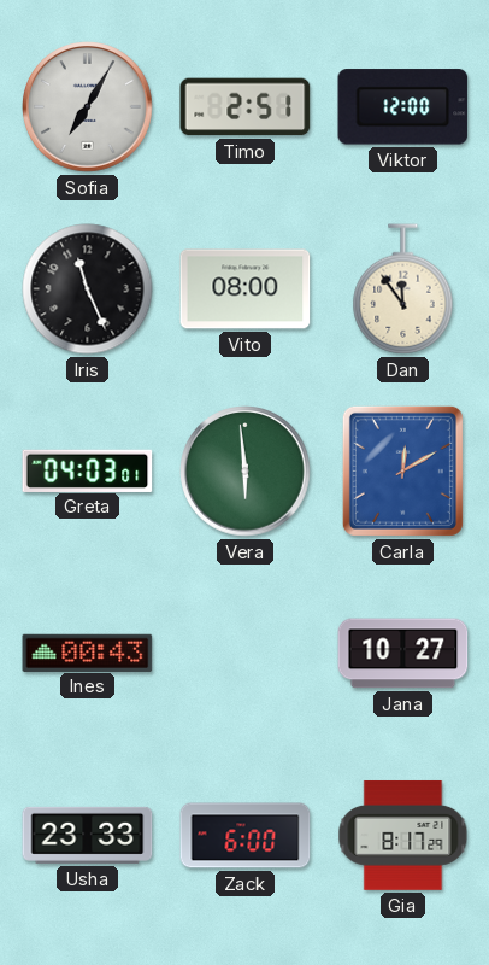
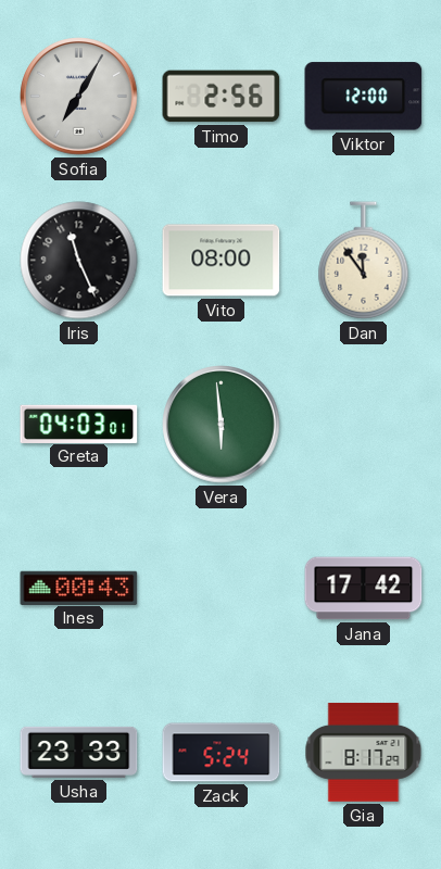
Timo: 2:51 -> 2:56 (222, 97)
Carla: 12:10 -> none (402, 470)
Jana: 10:27 -> 17:42 (364, 589)
Zack: 6:00 -> 5:24 (222, 753)
